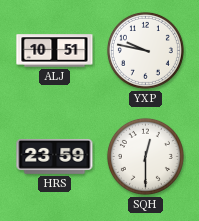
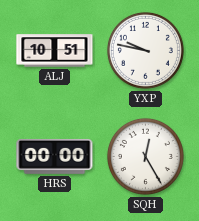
HRS: 23:59 -> 00:00 (55, 156)
SQH: 12:30 -> 12:25 (145, 156)
